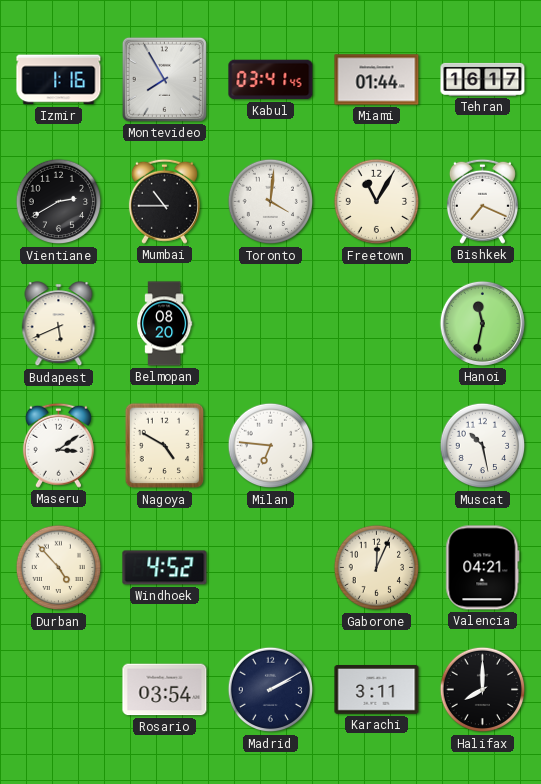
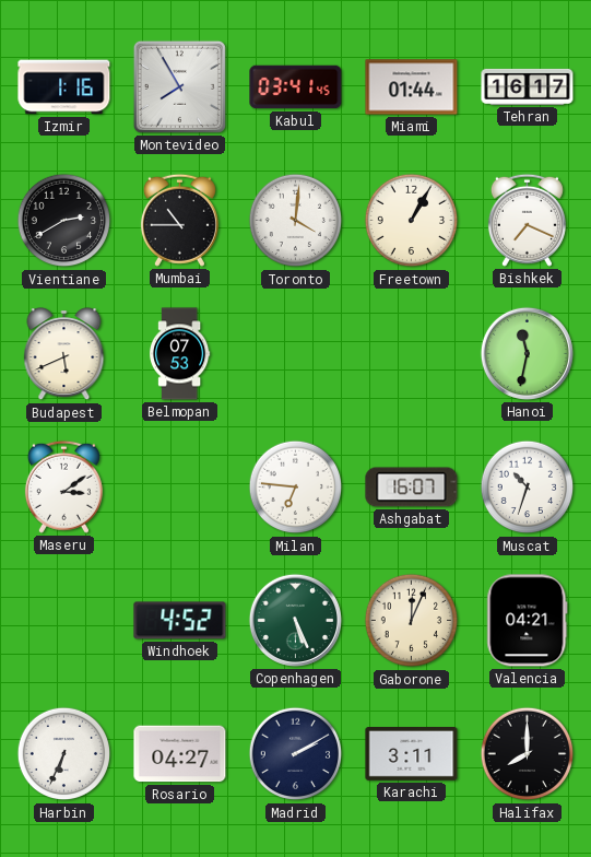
Freetown: 11:05 -> 1:05 (412, 221)
Belmopan: 08:20 -> 07:53 (180, 354)
Nagoya: 4:50 -> none (165, 446)
Ashgabat: none -> 16:07 (412, 488)
Muscat: 10:28 -> 10:33 (528, 488)
Durban: 4:53 -> none (59, 568)
Copenhagen: none -> 5:26 (295, 620)
Harbin: none -> 6:34 (64, 754)
Rosario: 03:54 -> 04:27 (180, 754)
